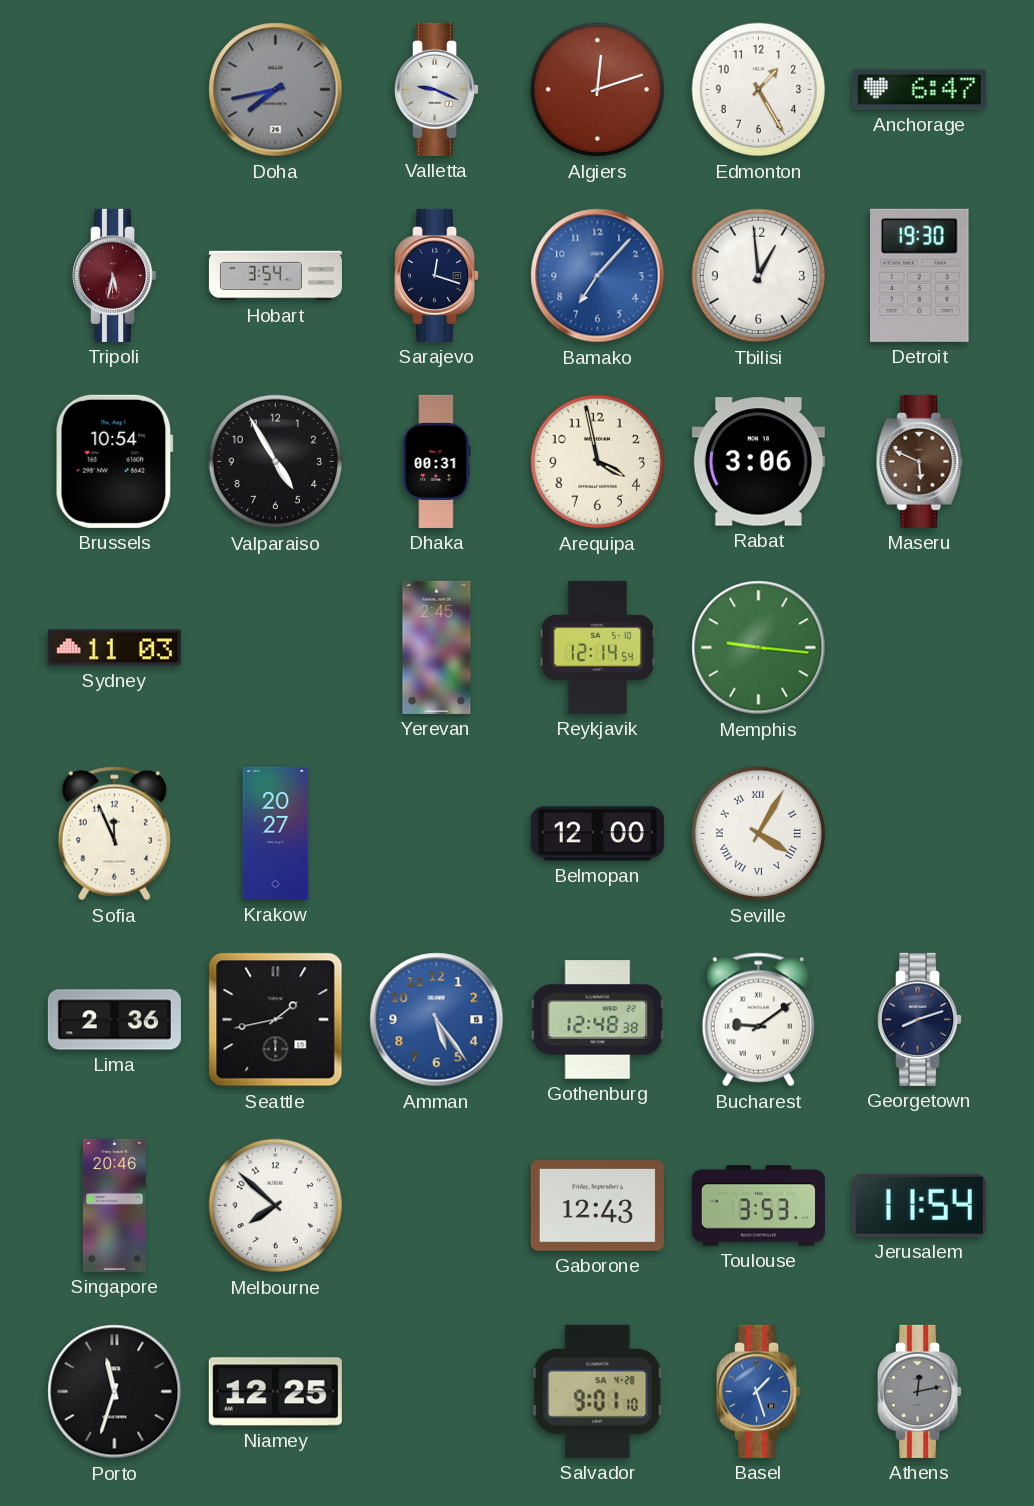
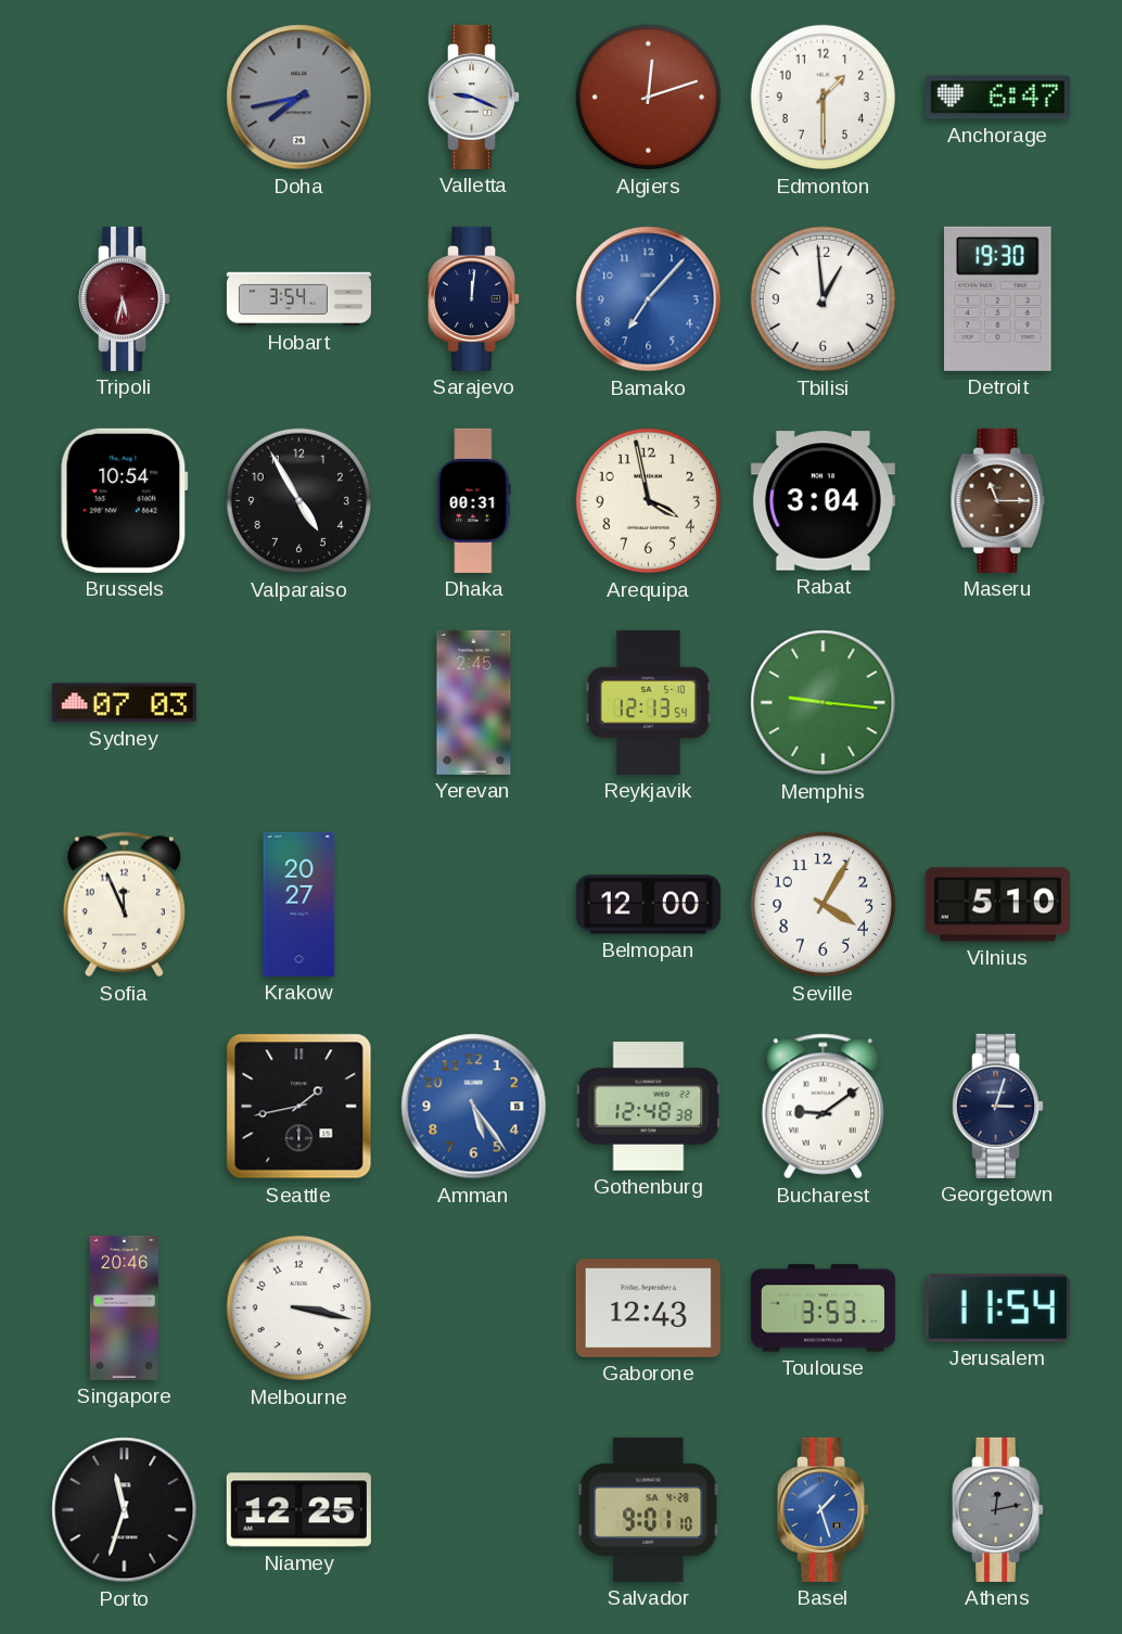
Edmonton: 1:25 -> 1:30 (824, 98)
Sarajevo: 12:18 -> 12:01 (474, 298)
Rabat: 3:06 -> 3:04 (823, 501)
Maseru: 5:49 -> 11:15 (998, 500)
Sydney: 11:03 -> 07:03 (124, 703)
Reykjavik: 12:14 -> 12:13 (649, 702)
Seville numerals: Roman -> Arabic (824, 905)
Vilnius: none -> 5:10 (997, 905)
Lima: 2:36 -> none (114, 1020)
Georgetown: 8:12 -> 3:03 (998, 1106)
Melbourne: 7:52 -> 3:17 (299, 1309)
